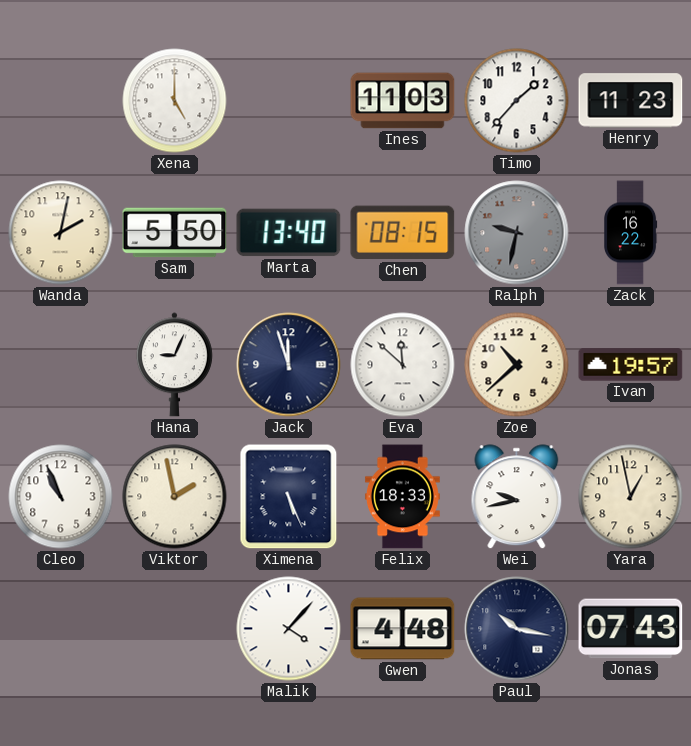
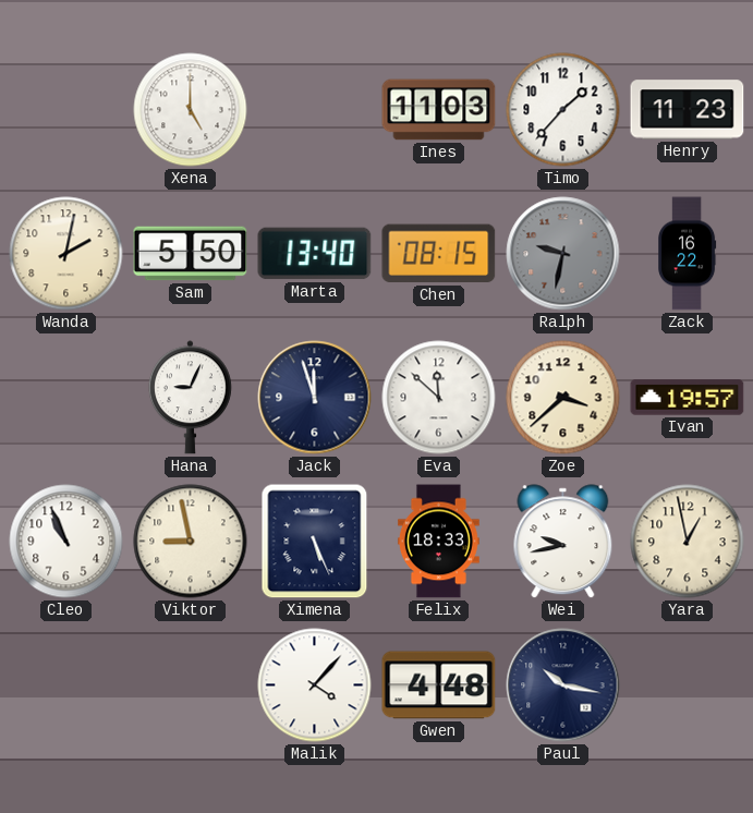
Zoe: 10:38 -> 3:38 (563, 398)
Viktor: 1:58 -> 8:58 (191, 542)
Jonas: 07:43 -> none (631, 629)
